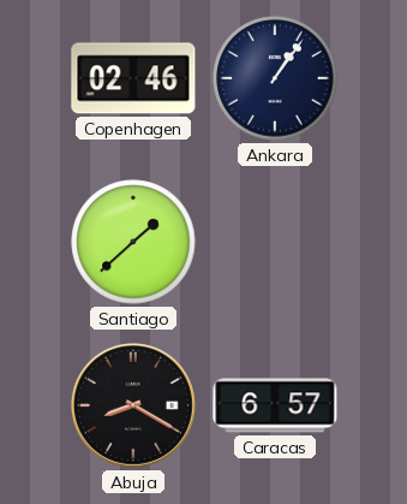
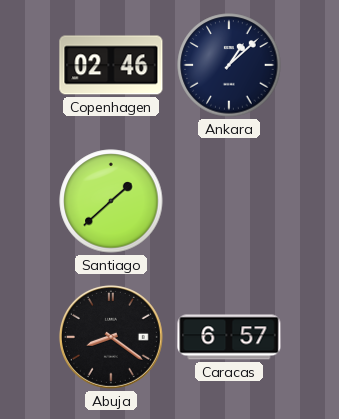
Ankara: 1:06 -> 1:08 (229, 65)
Abuja: 8:20 -> 8:21 (111, 337)
